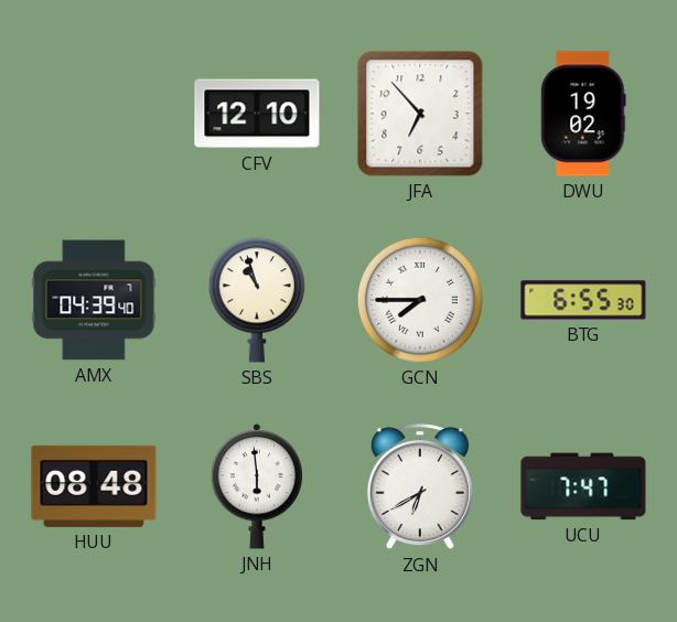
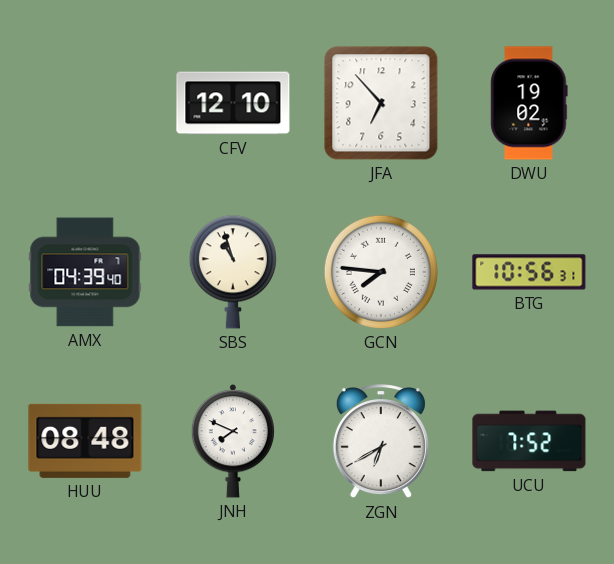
GCN: 7:45 -> 7:46 (381, 272)
BTG: 6:55 -> 10:56 (529, 272)
JNH: 5:59 -> 7:49 (233, 442)
UCU: 7:47 -> 7:52 (529, 441)
